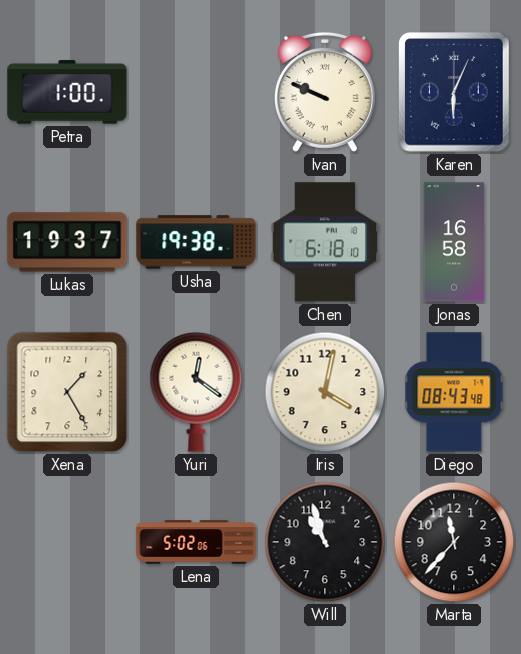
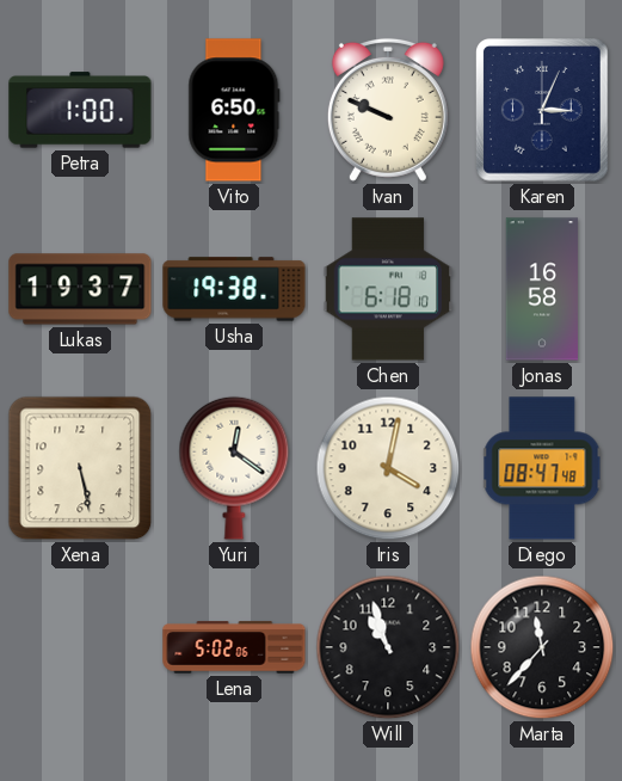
Vito: none -> 6:50 (234, 110)
Karen: 6:04 -> 3:04 (543, 110)
Xena: 1:25 -> 5:28 (80, 468)
Diego: 08:43 -> 08:47 (542, 468)
